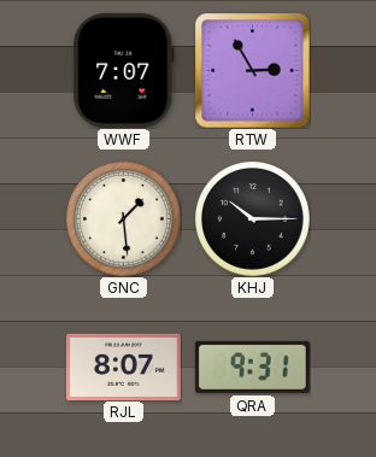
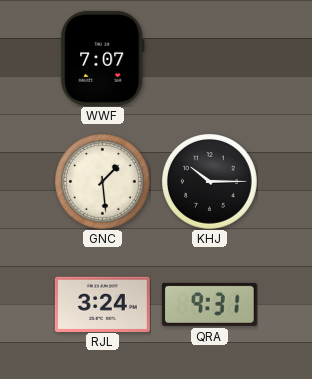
RTW: 2:55 -> none (252, 70)
RJL: 8:07 -> 3:24 (102, 304)
